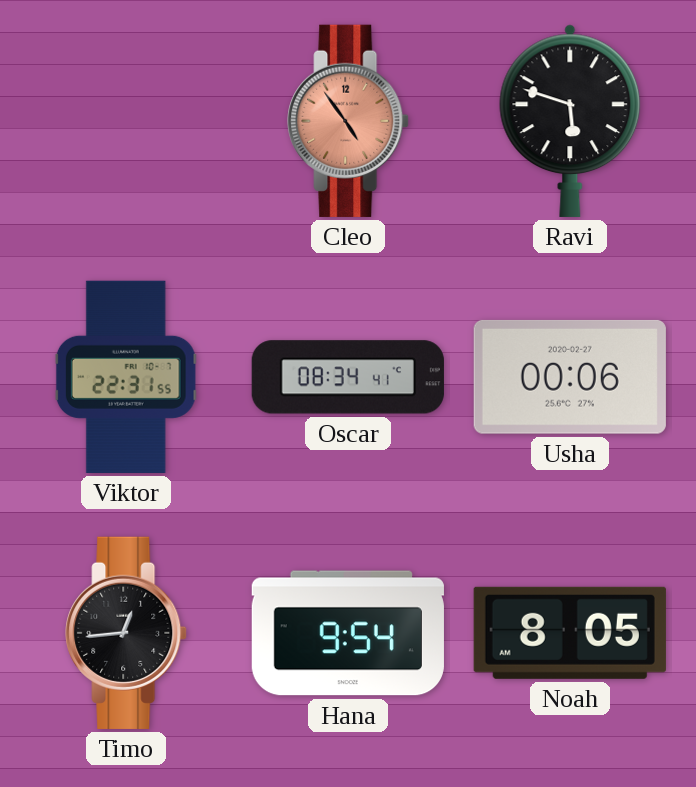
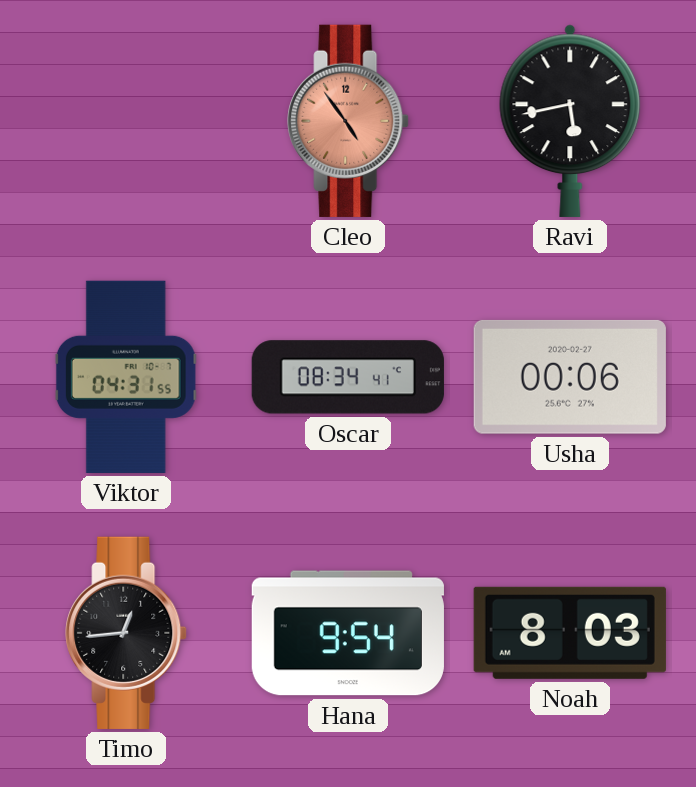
Ravi: 5:48 -> 5:43 (570, 121)
Viktor: 22:31 -> 04:31 (126, 377)
Noah: 8:05 -> 8:03 (570, 633)
